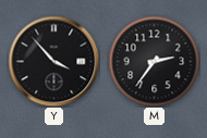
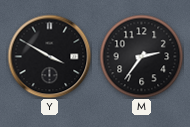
Y: 3:53 -> 3:50 (49, 56)
